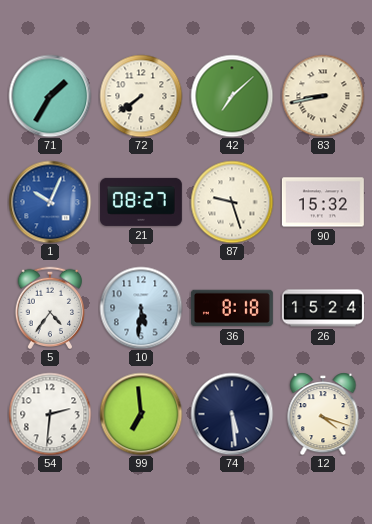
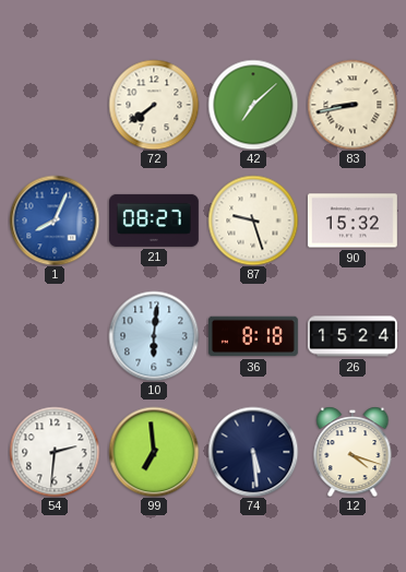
71: 1:35 -> none (50, 96)
1: 10:04 -> 8:04 (55, 221)
5: 4:36 -> none (49, 307)
10: 5:31 -> 6:01 (154, 336)
